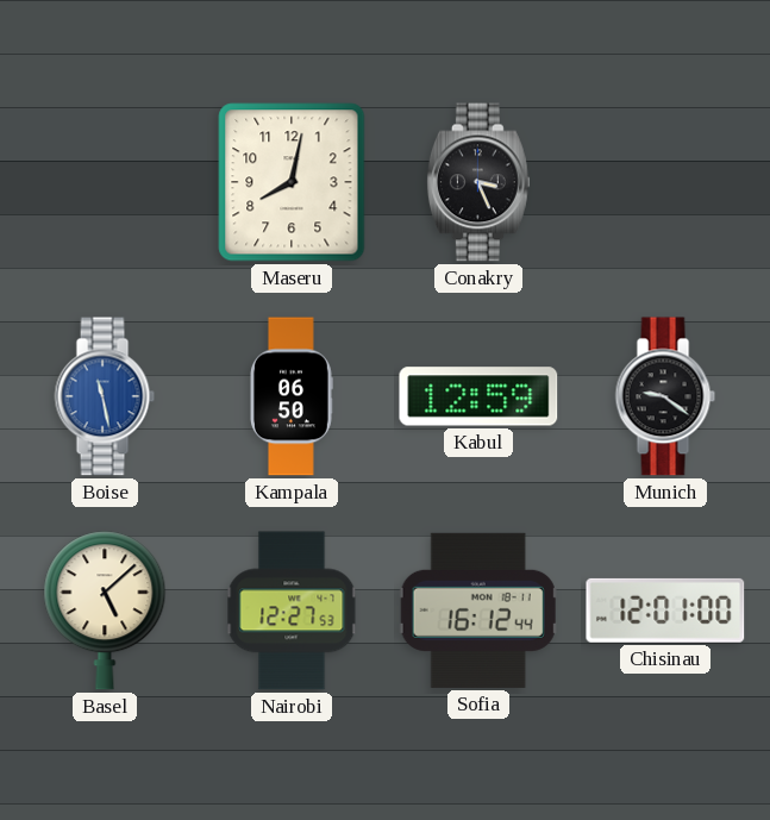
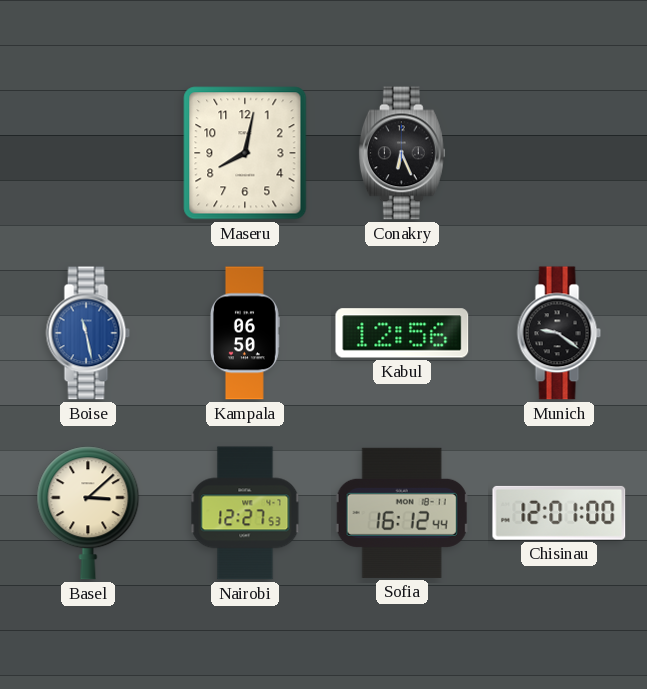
Conakry: 3:26 -> 6:26 (402, 153)
Kabul: 12:59 -> 12:56 (402, 333)
Basel: 5:08 -> 3:08 (88, 513)
